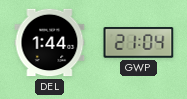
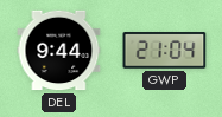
DEL: 1:44 -> 9:44 (59, 51)
